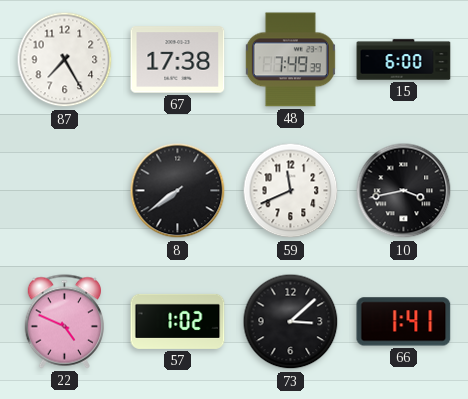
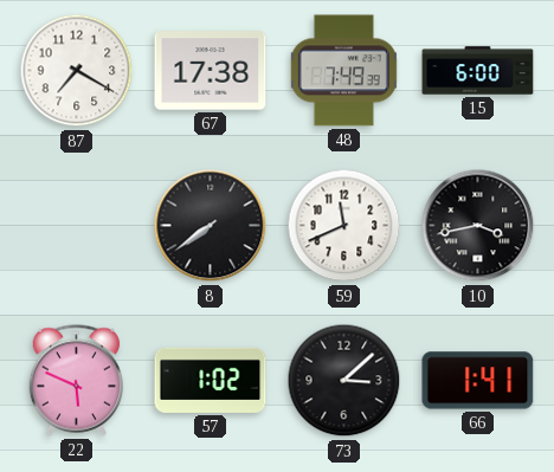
87: 7:25 -> 7:20 (77, 71)
22: 4:49 -> 5:49 (76, 381)
